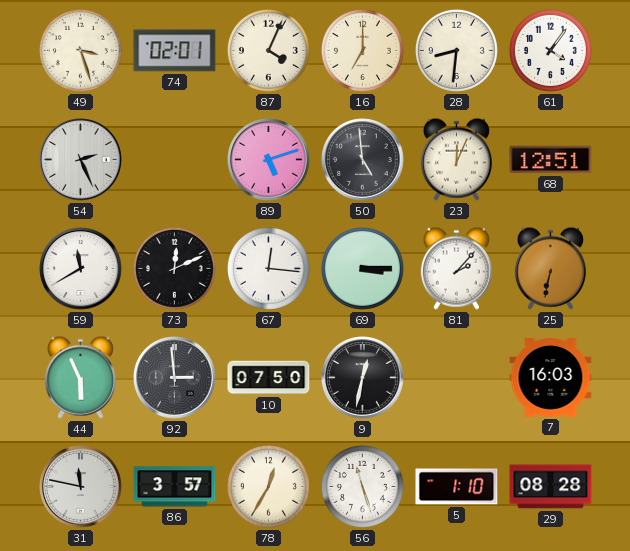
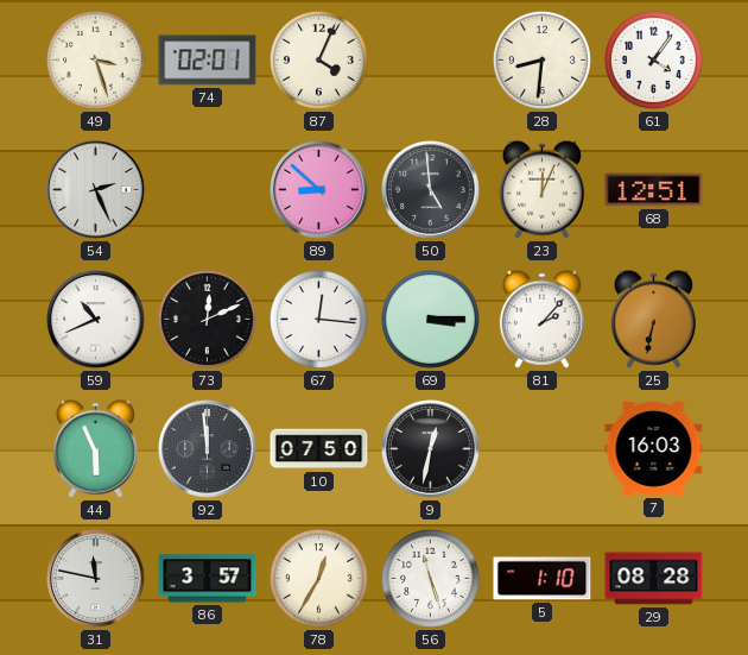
16: 7:00 -> none (362, 50)
89: 5:12 -> 8:52 (319, 190)
59: 11:40 -> 10:41 (96, 320)
92: 2:59 -> 11:59 (208, 449)
